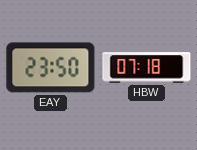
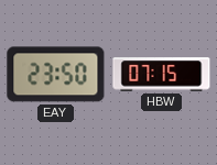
HBW: 07:18 -> 07:15 (162, 75)
